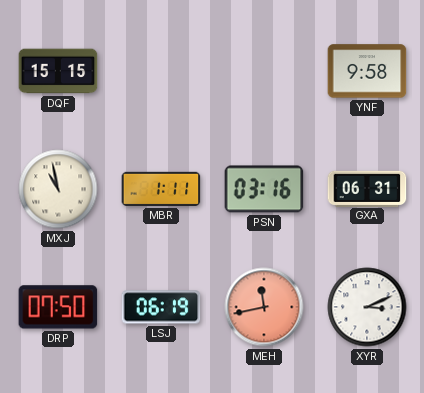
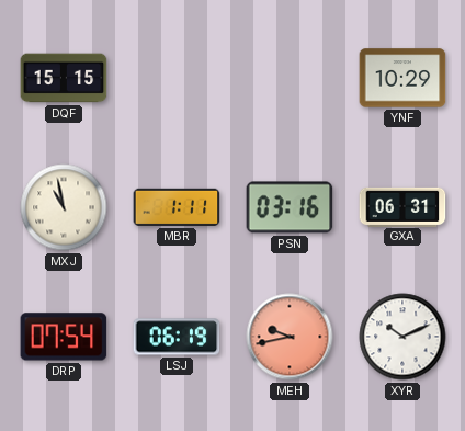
YNF: 9:58 -> 10:29 (402, 78)
DRP: 07:50 -> 07:54 (64, 337)
MEH: 11:43 -> 9:43 (290, 337)
XYR: 3:11 -> 10:11 (402, 337)
